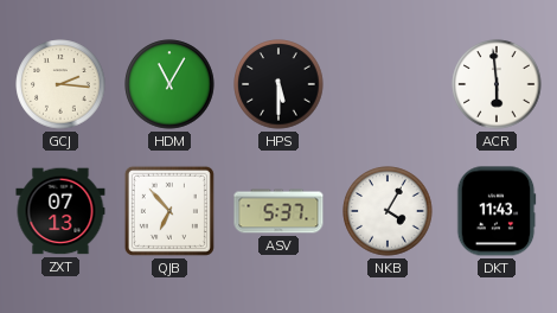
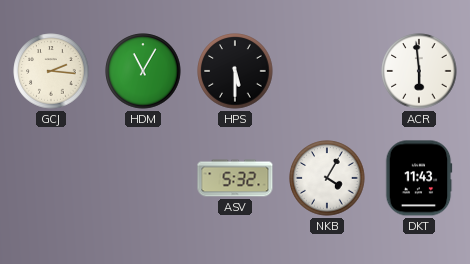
ZXT: 07:13 -> none (60, 211)
QJB: 6:53 -> none (169, 211)
ASV: 5:37 -> 5:32 (235, 178)
